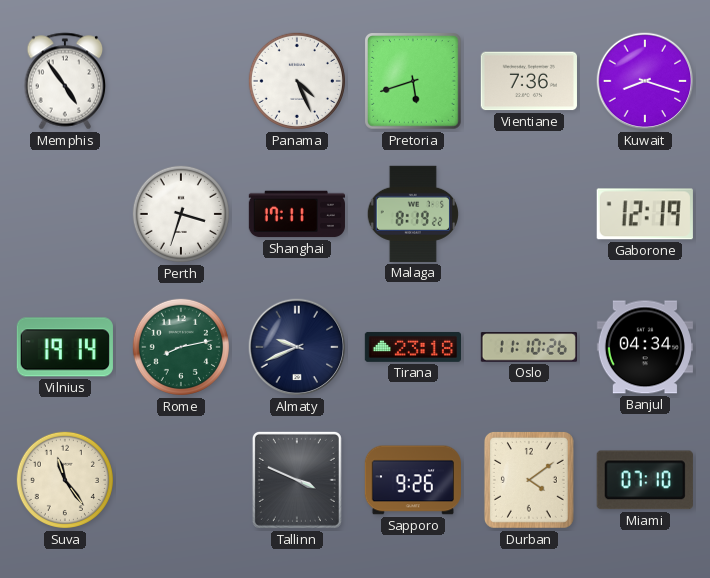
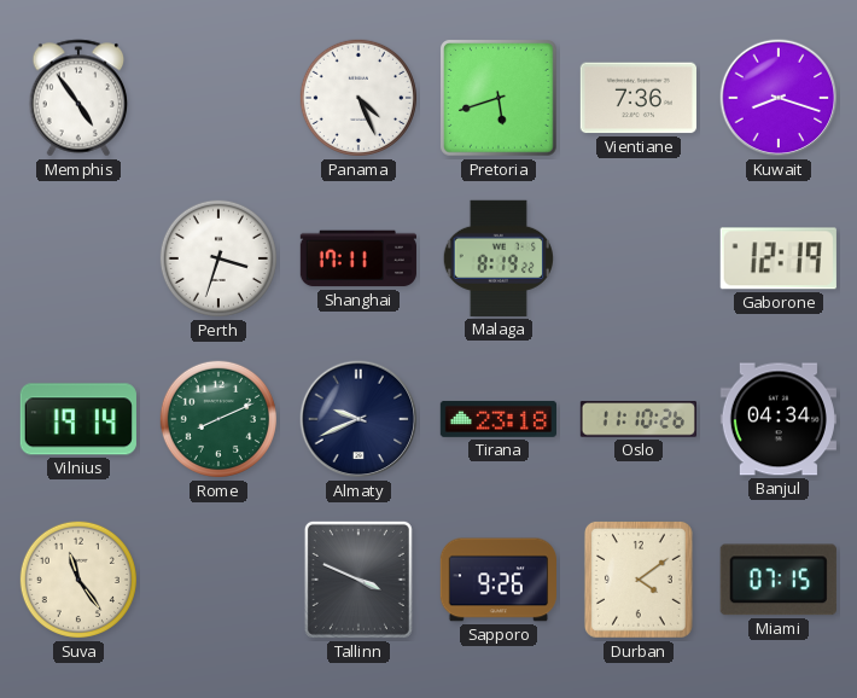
Rome: 8:13 -> 8:11 (218, 419)
Miami: 07:10 -> 07:15 (779, 580)
